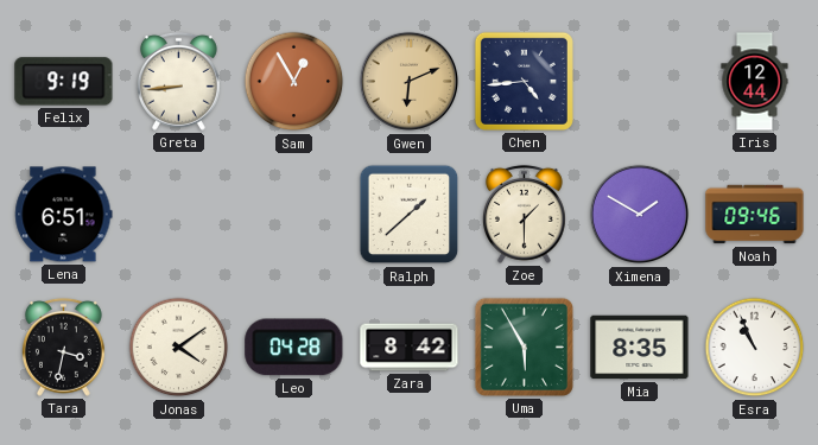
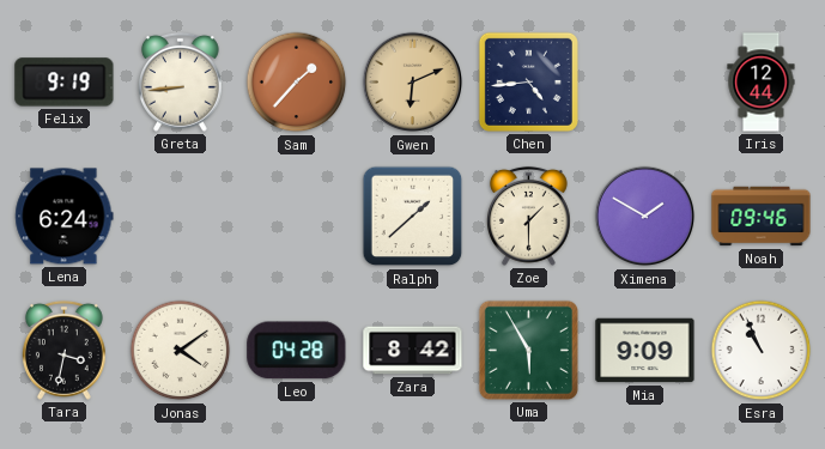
Sam: 12:55 -> 1:37 (297, 83)
Lena: 6:51 -> 6:24 (65, 217)
Mia: 8:35 -> 9:09 (645, 351)
